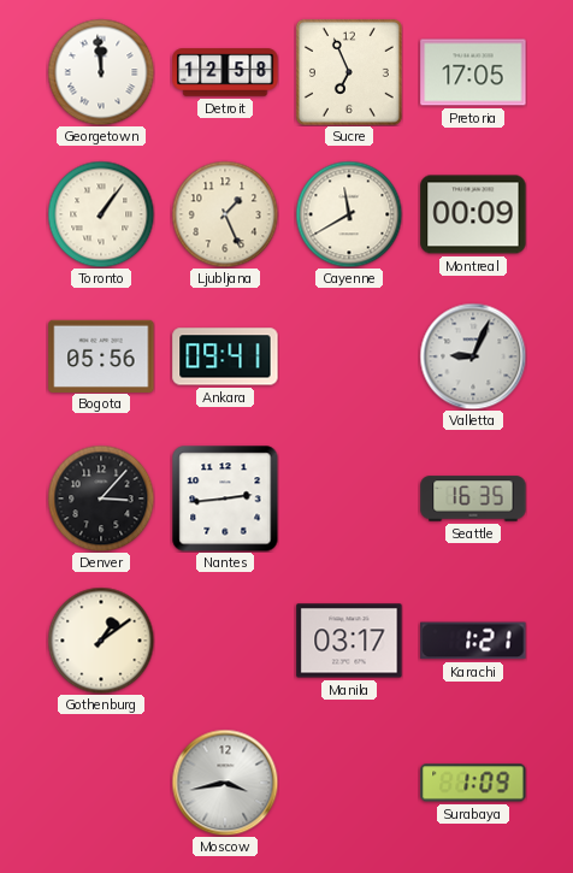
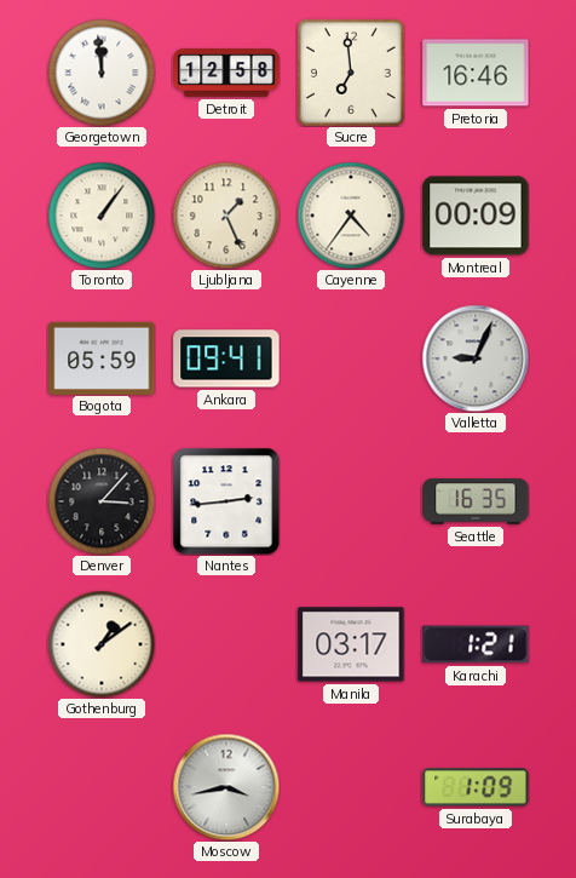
Sucre: 6:56 -> 6:59 (351, 73)
Pretoria: 17:05 -> 16:46 (476, 73)
Cayenne: 11:40 -> 4:36 (351, 216)
Bogota: 05:56 -> 05:59 (102, 357)
